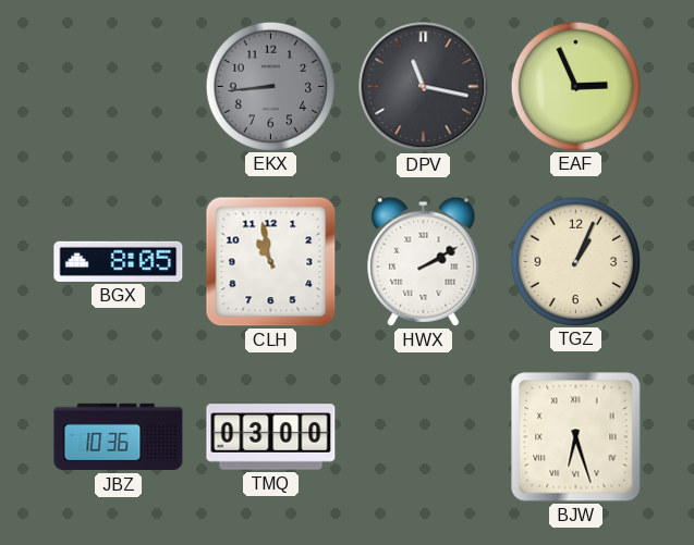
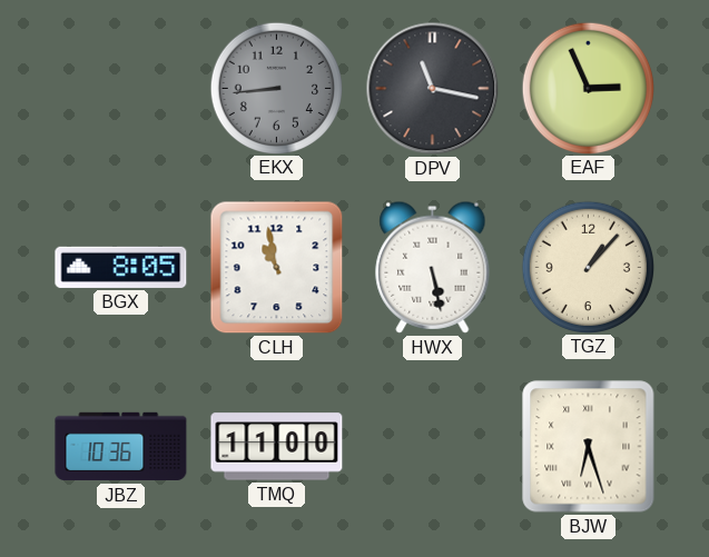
HWX: 2:10 -> 5:28 (433, 267)
TGZ: 1:04 -> 1:07 (588, 267)
TMQ: 03:00 -> 11:00 (277, 447)
